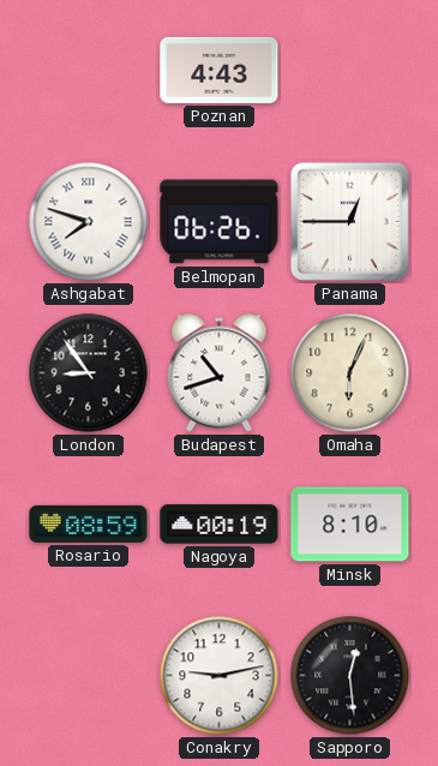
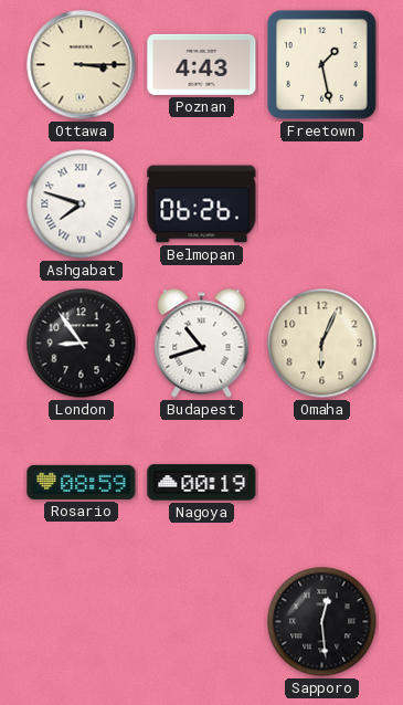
Ottawa: none -> 3:15 (82, 65)
Freetown: none -> 1:28 (321, 64)
Panama: 12:45 -> none (349, 221)
Minsk: 8:10 -> none (350, 525)
Conakry: 9:13 -> none (220, 676)
